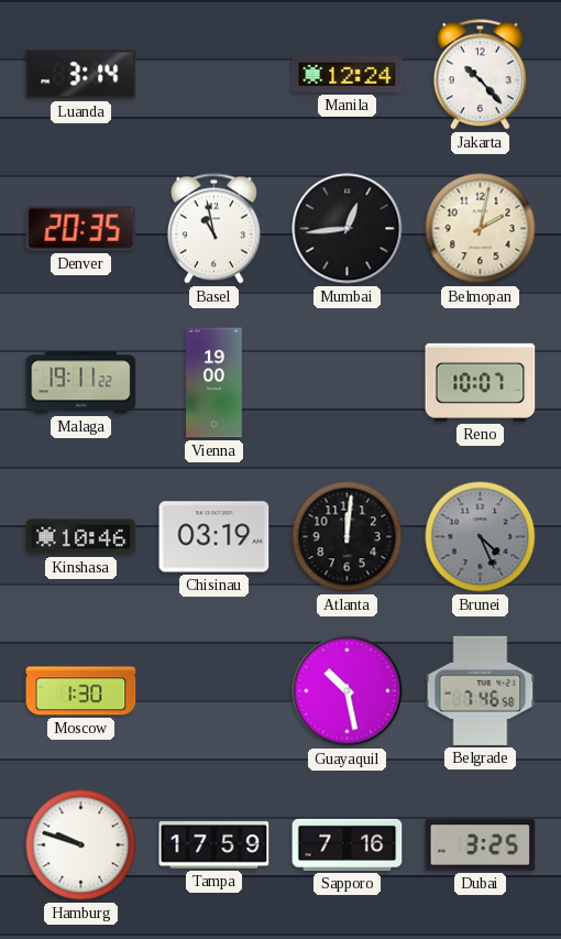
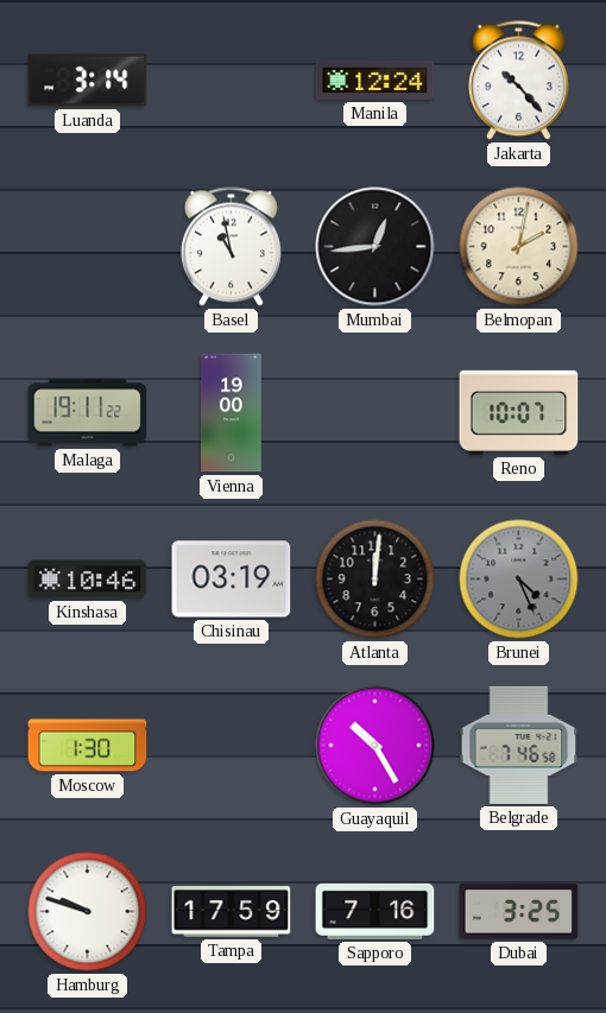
Denver: 20:35 -> none (81, 229)
Guayaquil: 10:28 -> 10:25 (375, 746)
